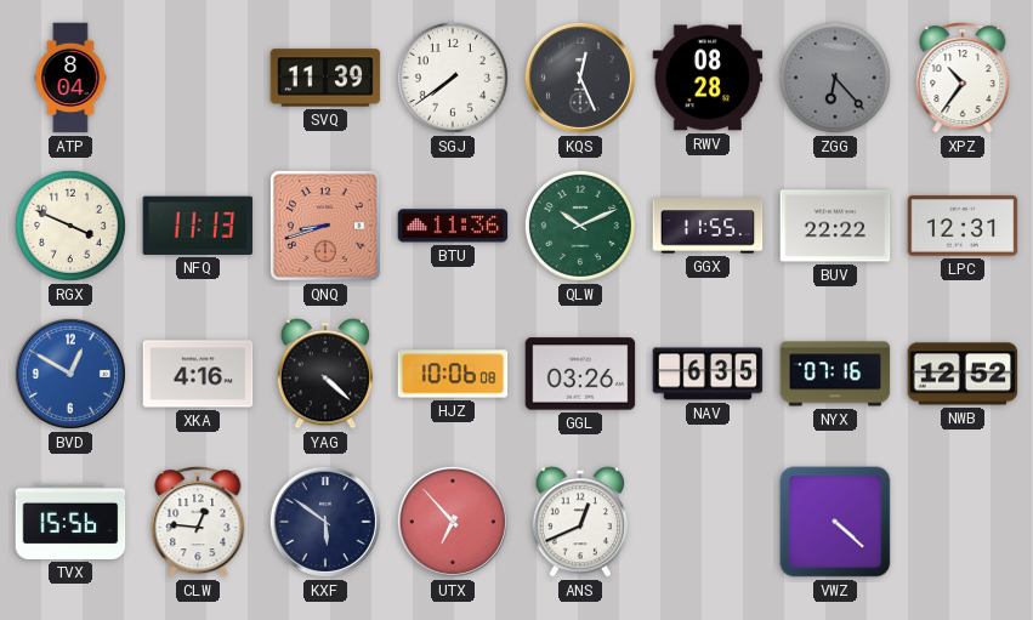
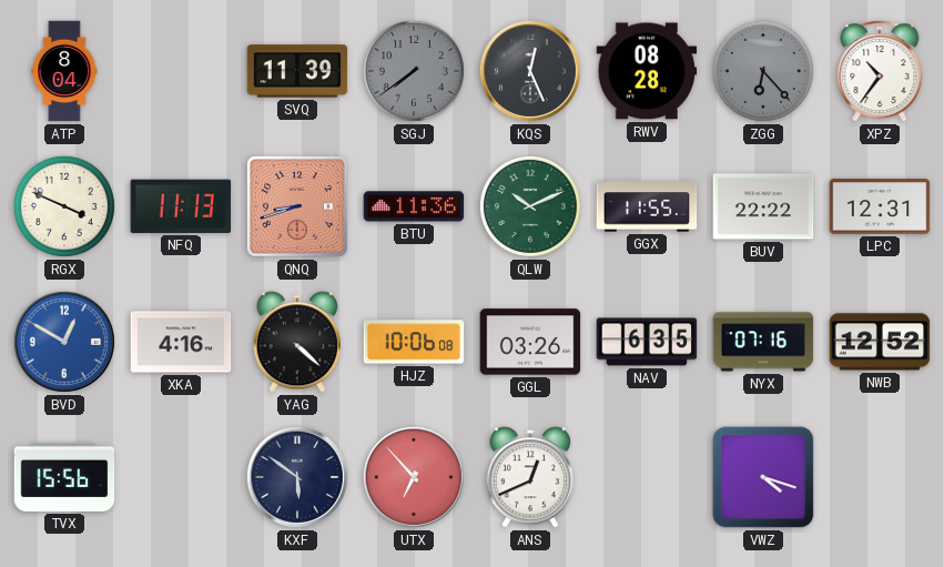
SGJ dial: white -> grey (414, 71)
CLW: 12:46 -> none (198, 522)
VWZ: 4:22 -> 4:18 (763, 477)
